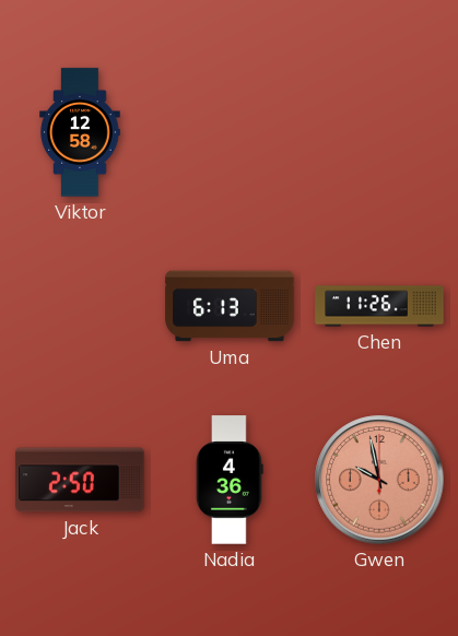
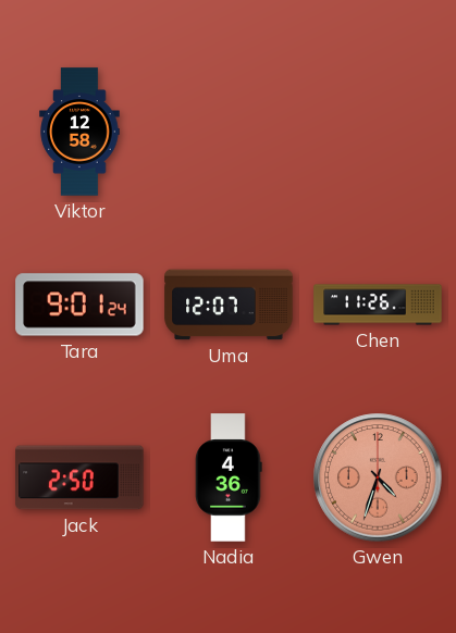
Tara: none -> 9:01 (79, 305)
Uma: 6:13 -> 12:07 (229, 305)
Gwen: 9:58 -> 4:33 (378, 477)
